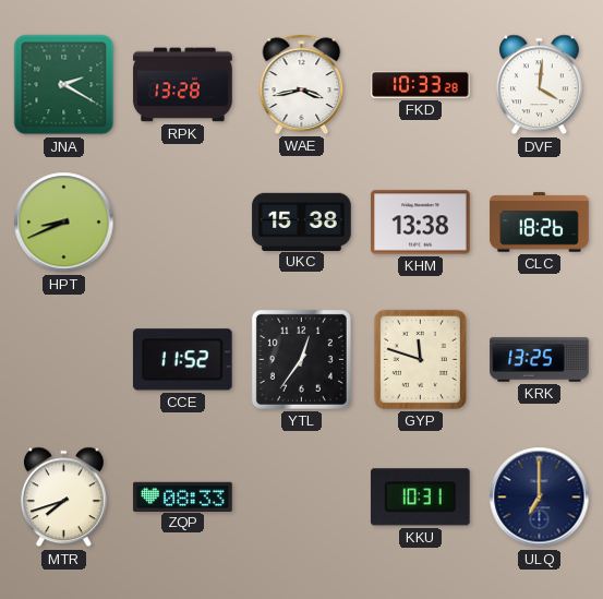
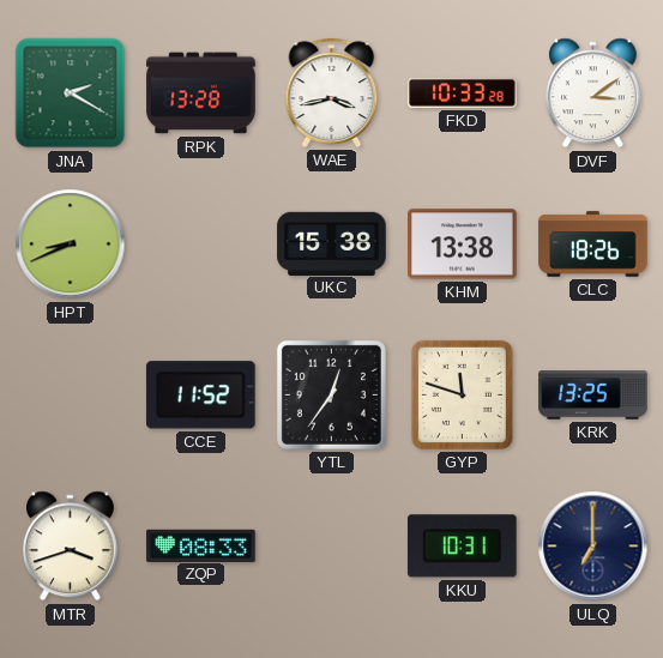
DVF: 4:01 -> 3:09 (592, 93)
MTR: 7:42 -> 3:42 (70, 547)
